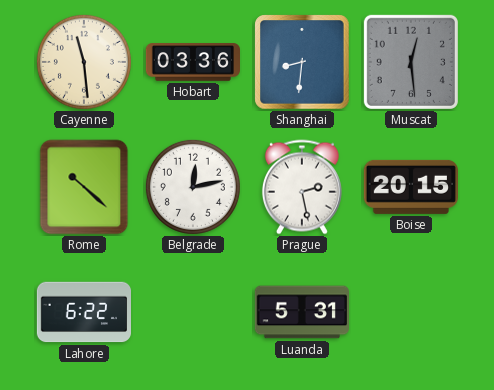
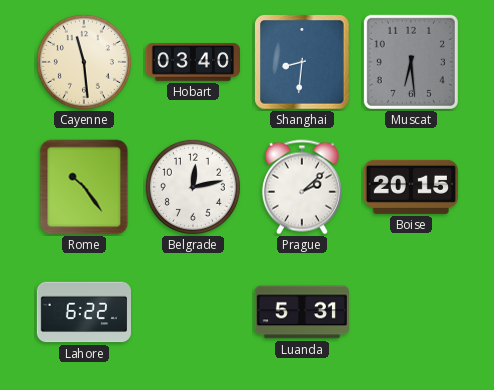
Hobart: 03:36 -> 03:40 (192, 62)
Muscat: 12:29 -> 6:29 (411, 62)
Rome: 10:22 -> 10:24 (84, 187)
Prague: 2:28 -> 2:08 (302, 187)
